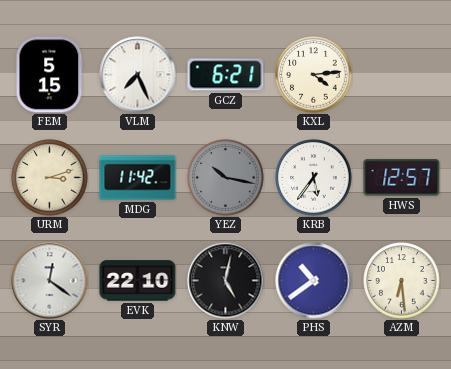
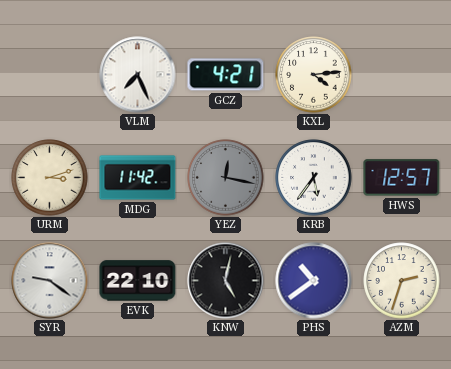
FEM: 5:15 -> none (50, 75)
GCZ: 6:21 -> 4:21 (226, 75)
YEZ: 10:17 -> 12:17 (226, 178)
SYR: 12:21 -> 9:21 (50, 281)
AZM: 6:29 -> 2:33 (402, 281)
